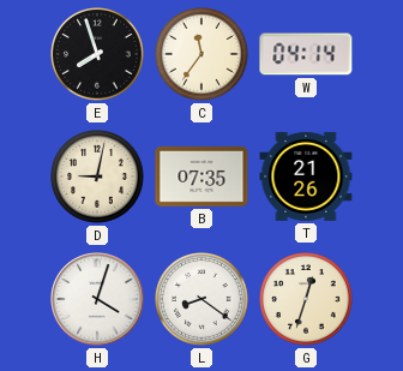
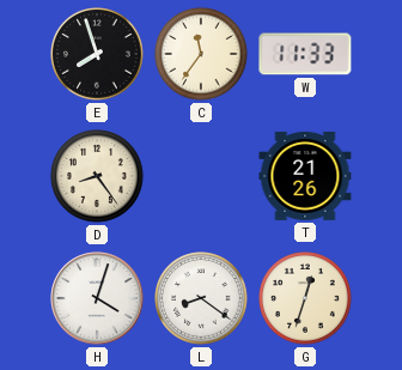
W: 04:14 -> 11:33 (305, 54)
D: 9:02 -> 8:24 (97, 176)
B: 07:35 -> none (201, 176)
